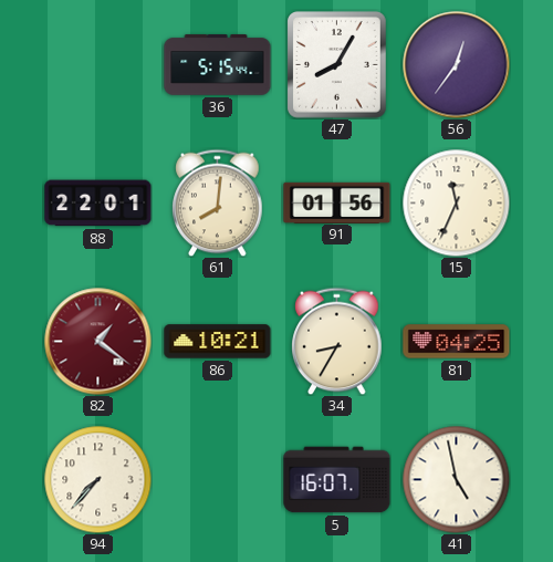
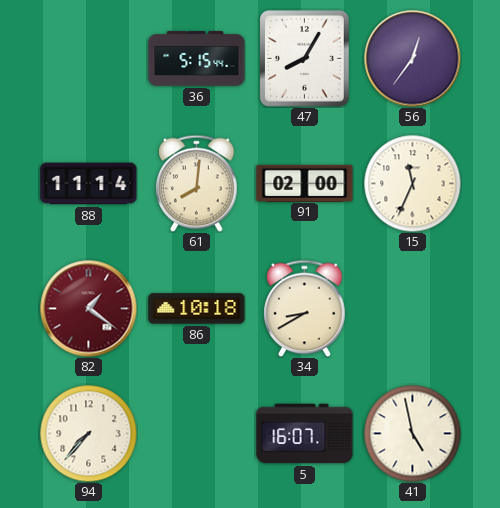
88: 22:01 -> 11:14 (89, 184)
91: 01:56 -> 02:00 (305, 183)
86: 10:21 -> 10:18 (197, 309)
34: 8:35 -> 8:40 (305, 308)
81: 04:25 -> none (457, 342)
